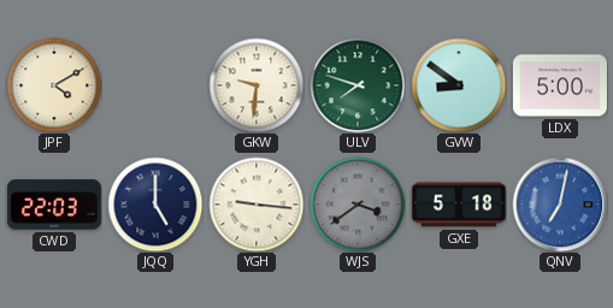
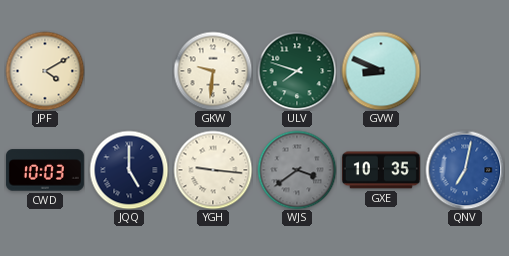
GVW: 8:51 -> 8:49 (381, 71)
LDX: 5:00 -> none (560, 85)
CWD: 22:03 -> 10:03 (45, 170)
GXE: 5:18 -> 10:35 (381, 170)
